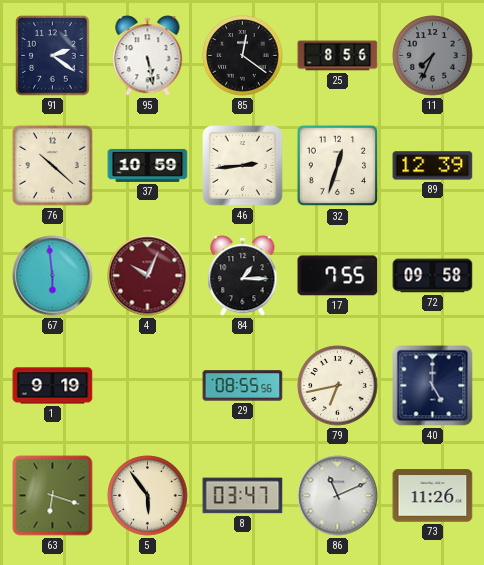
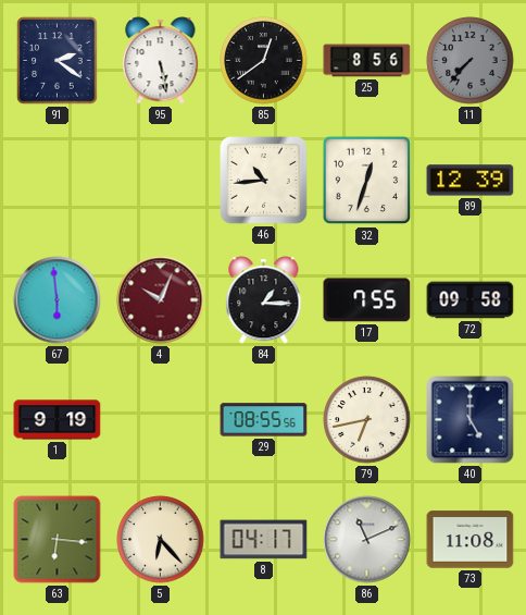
85: 12:21 -> 12:39 (264, 61)
11: 7:34 -> 7:37 (471, 61)
76: 10:22 -> none (52, 165)
37: 10:59 -> none (148, 165)
46: 2:44 -> 10:44 (264, 181)
63: 6:18 -> 6:16 (58, 540)
5: 5:54 -> 6:23 (161, 540)
8: 03:47 -> 04:17 (264, 540)
73: 11:26 -> 11:08 (471, 540)
